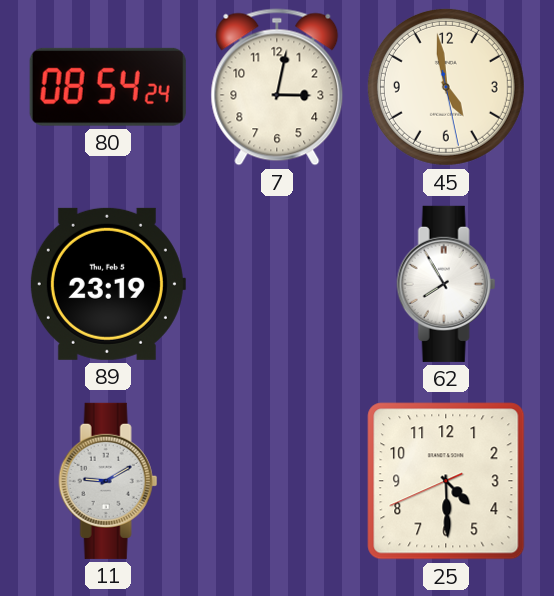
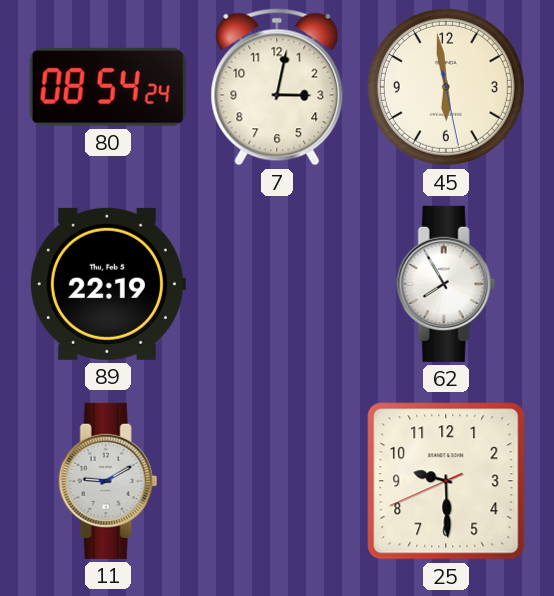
45: 4:58 -> 5:58 (446, 87)
89: 23:19 -> 22:19 (107, 284)
25: 4:29 -> 9:29 (446, 481)
